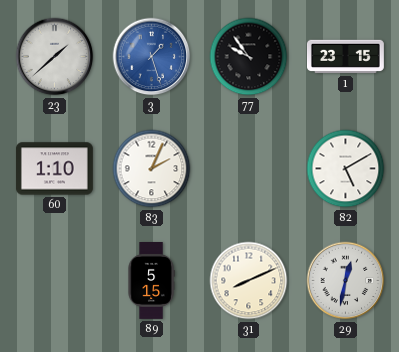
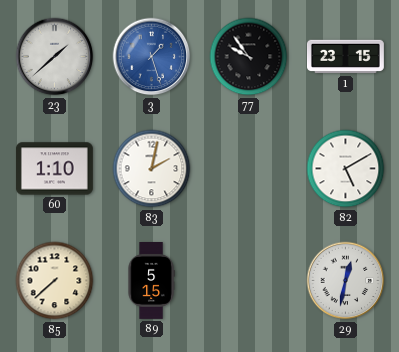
83: 2:04 -> 2:02 (152, 169)
85: none -> 7:38 (55, 281)
31: 8:11 -> none (249, 281)
